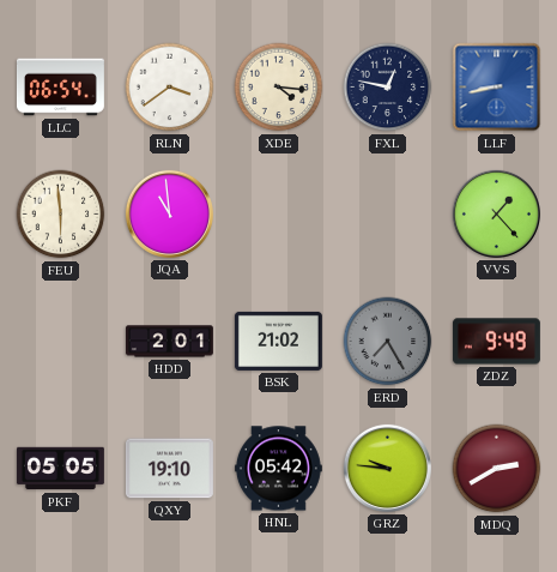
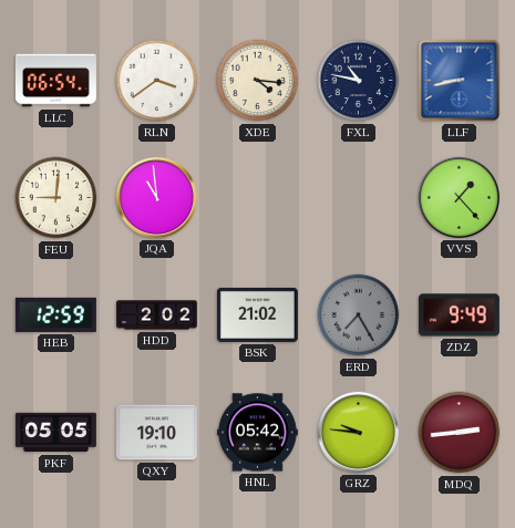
FXL: 12:47 -> 10:47 (359, 81)
FEU: 5:59 -> 9:01 (56, 198)
HEB: none -> 12:59 (55, 314)
HDD: 2:01 -> 2:02 (156, 315)
MDQ: 2:40 -> 2:44 (460, 433)
